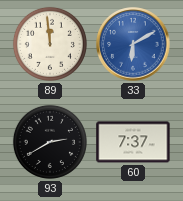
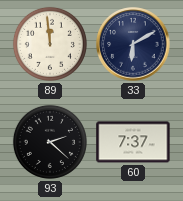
33 dial: blue -> navy (133, 44)
93: 2:40 -> 2:22 (50, 142)
